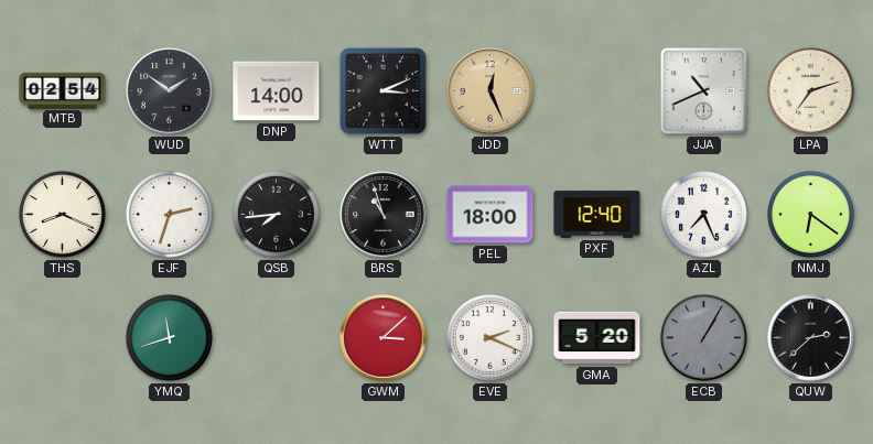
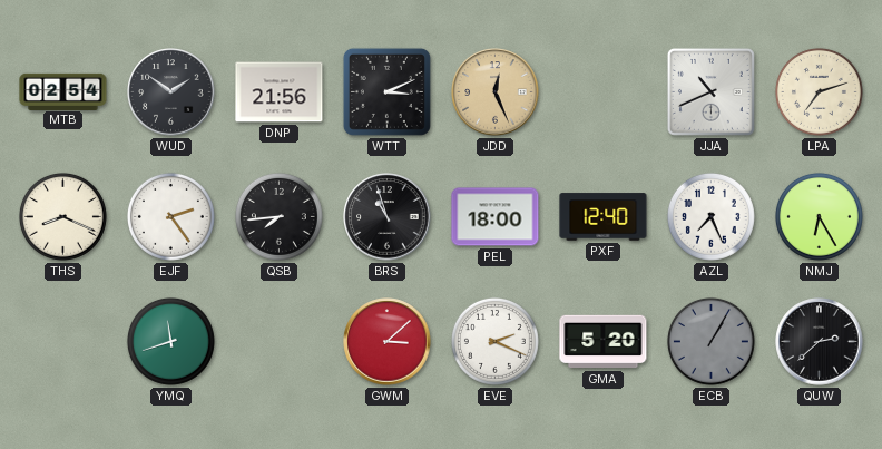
DNP: 14:00 -> 21:56 (280, 92)
EJF: 2:33 -> 2:24 (170, 216)
NMJ: 6:21 -> 6:25 (819, 216)
